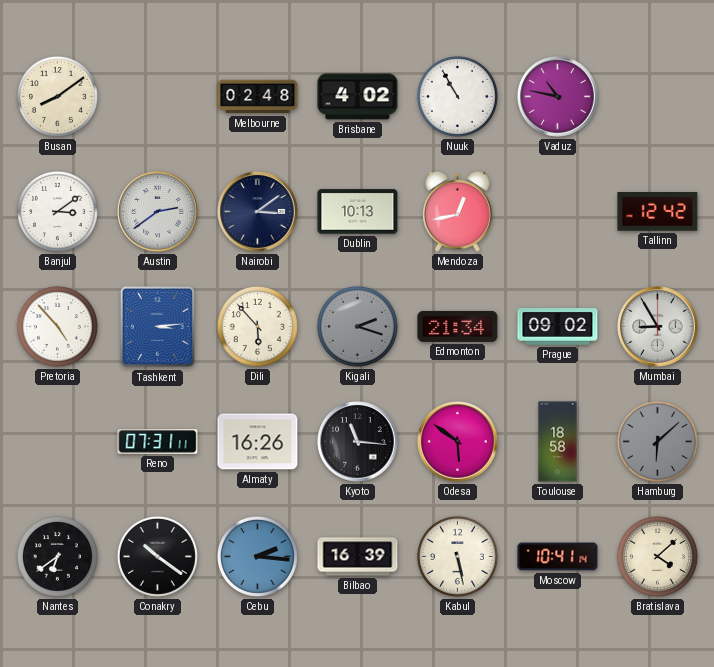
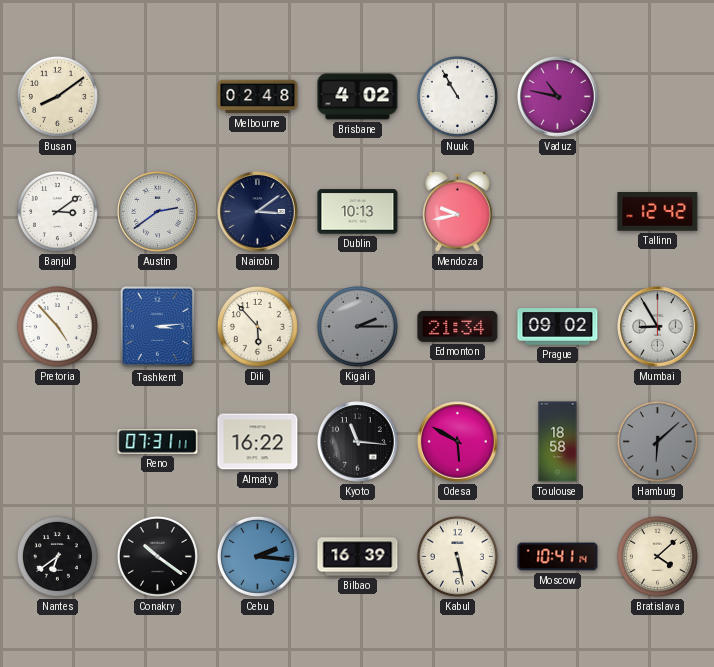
Mendoza: 12:43 -> 9:43 (458, 211)
Kigali: 2:18 -> 2:15 (357, 326)
Almaty: 16:26 -> 16:22 (258, 442)
Odesa: 5:51 -> 5:50 (458, 442)
